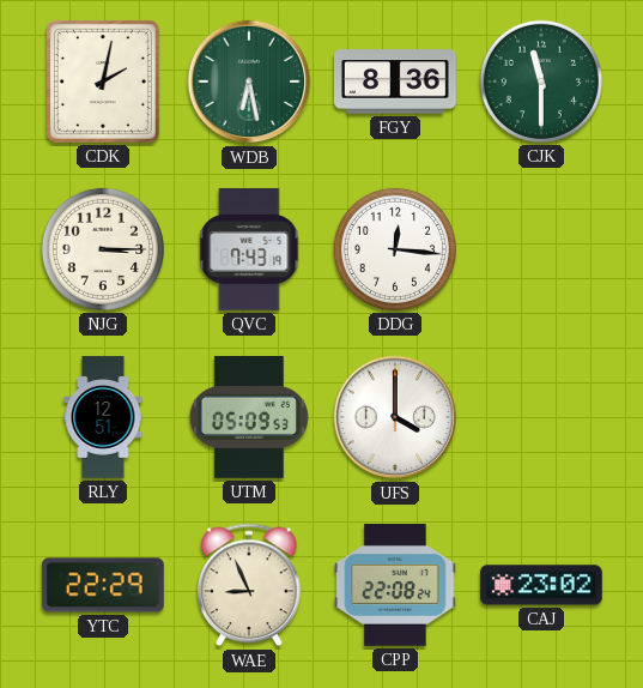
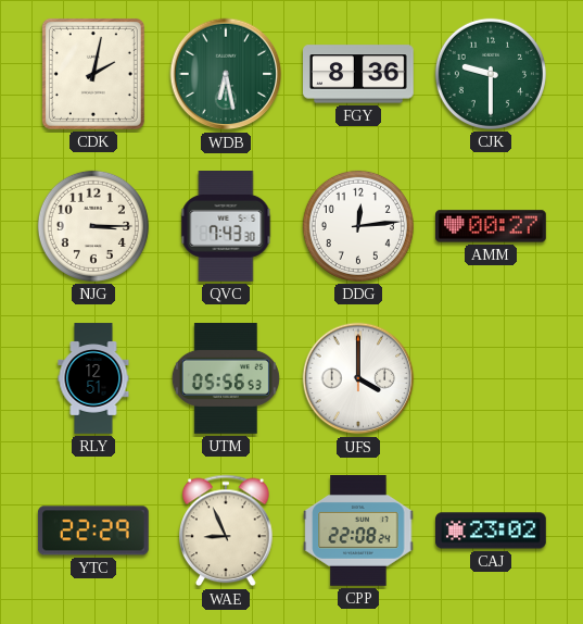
CJK: 11:30 -> 9:30 (491, 74)
QVC: 7:43:19 -> 7:43:30 (226, 227)
DDG: 12:16 -> 12:14 (358, 226)
AMM: none -> 00:27 (492, 226)
UTM: 05:09 -> 05:56 (226, 379)
